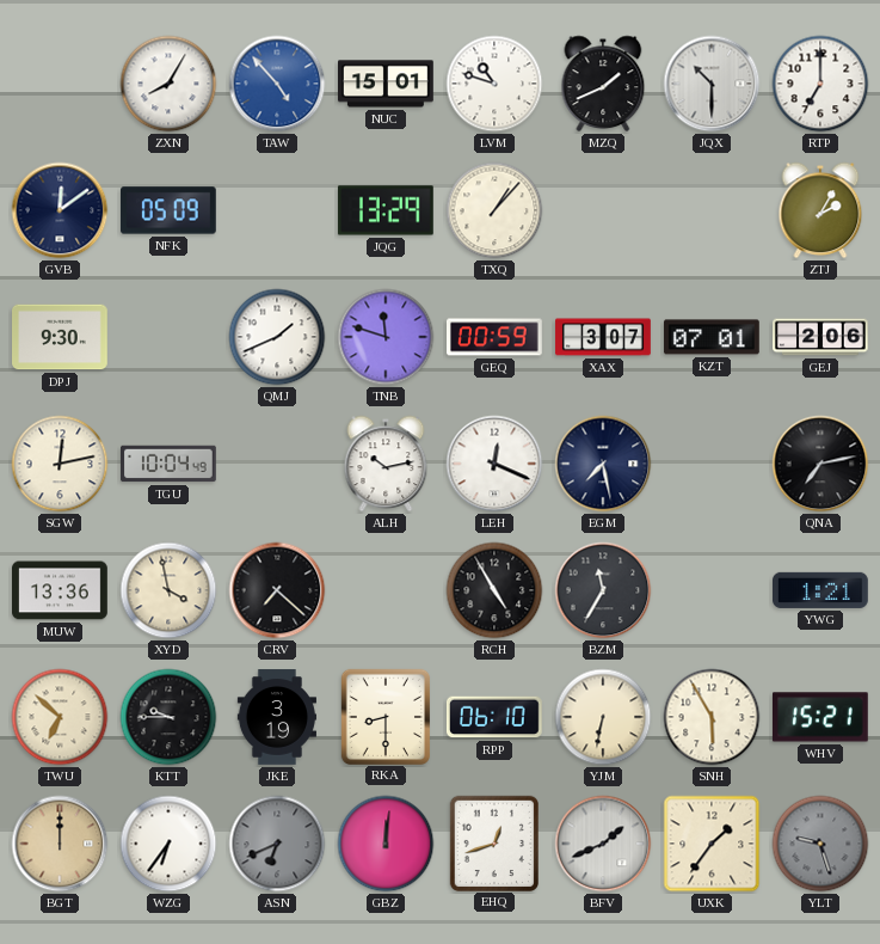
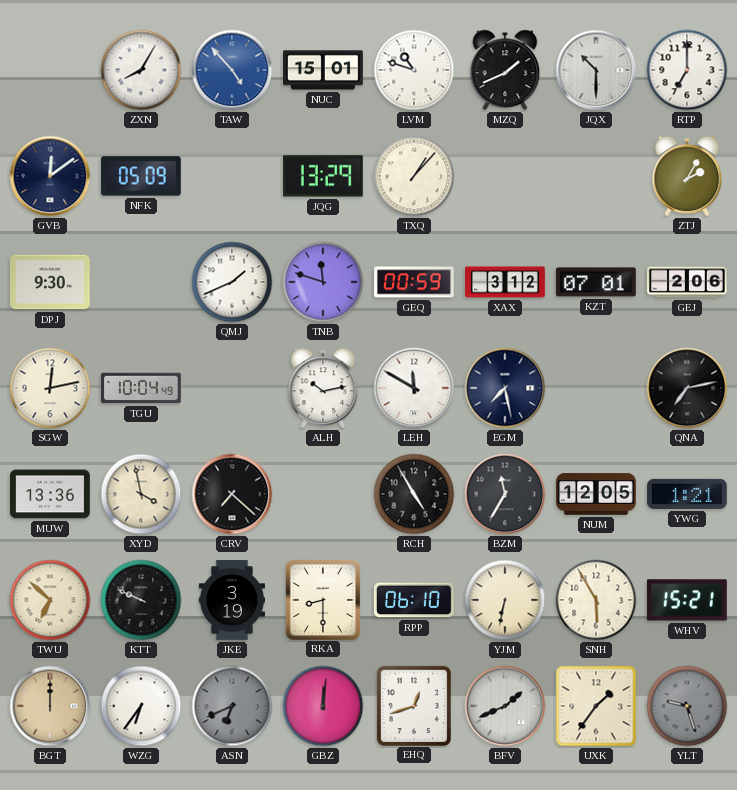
XAX: 3:07 -> 3:12 (505, 282)
LEH: 12:19 -> 11:50 (414, 388)
NUM: none -> 12:05 (596, 494)
KTT: 9:45 -> 9:49 (141, 600)
